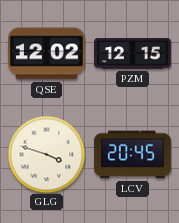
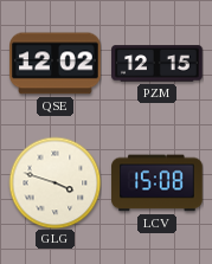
LCV: 20:45 -> 15:08 (158, 183)
